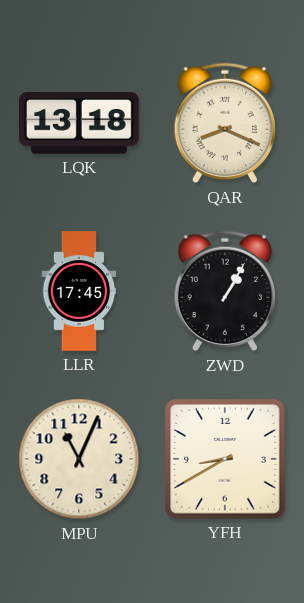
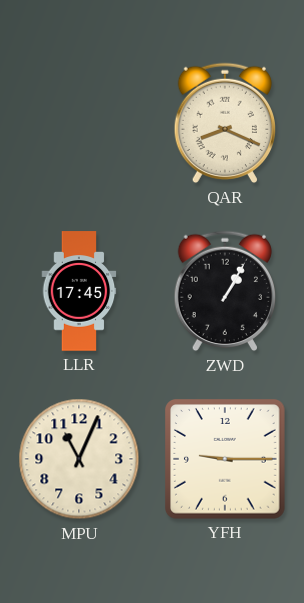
LQK: 13:18 -> none (79, 123)
YFH: 8:40 -> 9:15 (226, 460)
